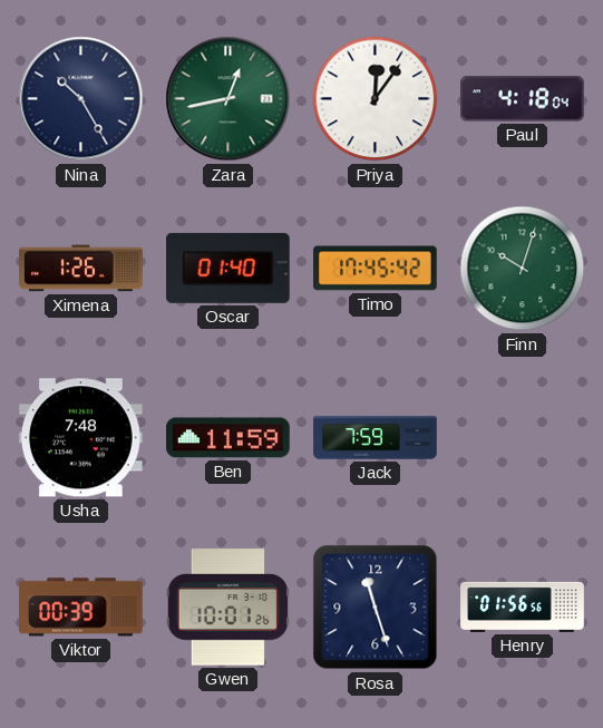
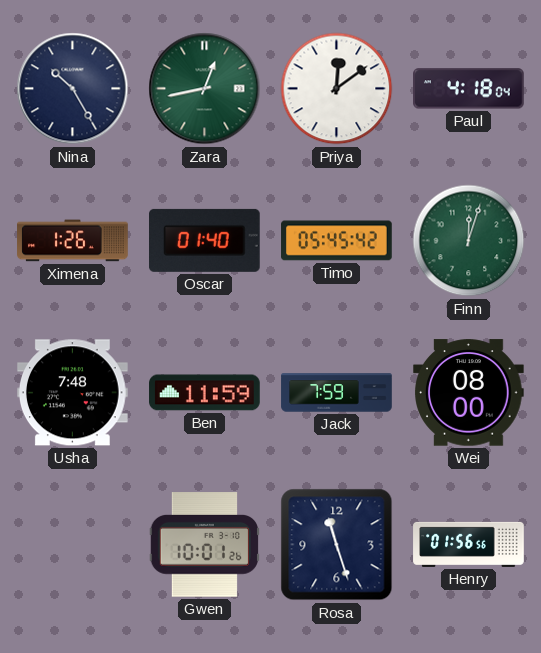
Priya: 12:06 -> 12:09 (337, 89)
Timo: 17:45 -> 05:45 (337, 241)
Finn: 10:03 -> 12:03 (469, 241)
Wei: none -> 08:00 (469, 393)
Viktor: 00:39 -> none (81, 608)
